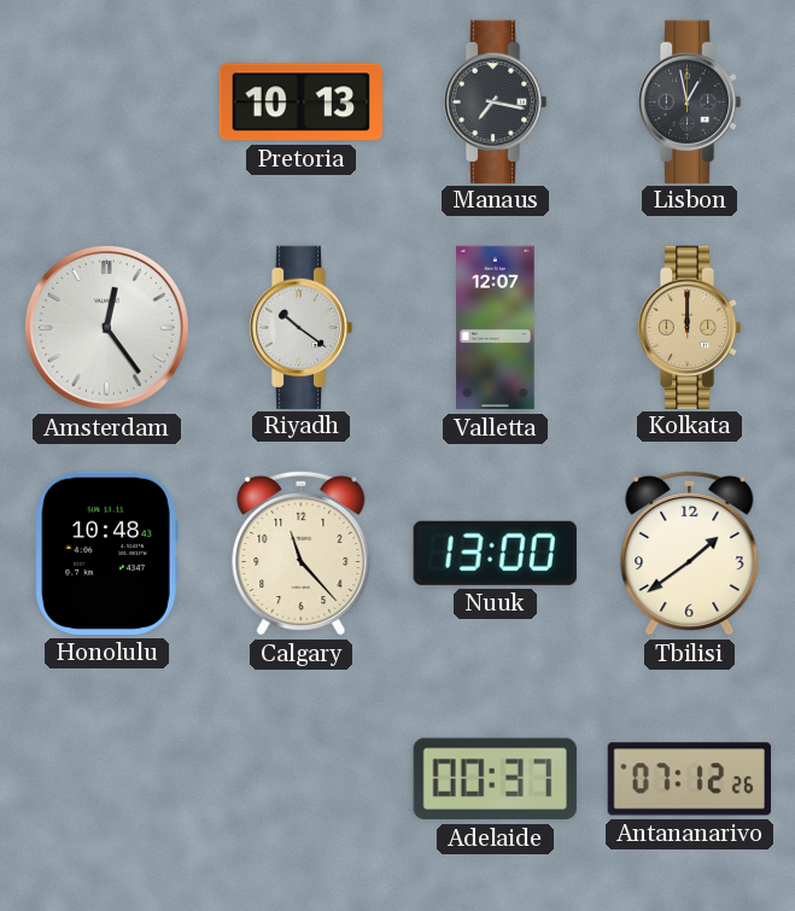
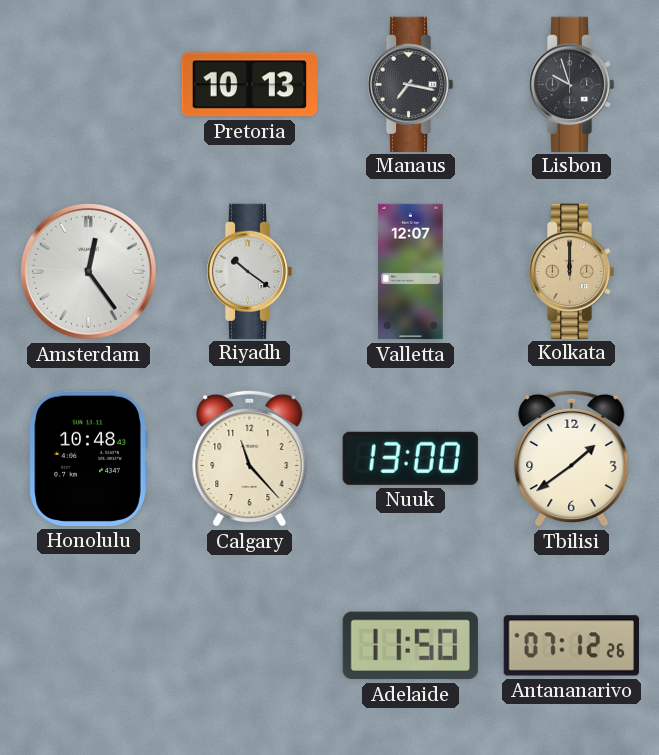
Lisbon: 12:58 -> 9:57 (571, 84)
Adelaide: 00:37 -> 11:50 (410, 646)
